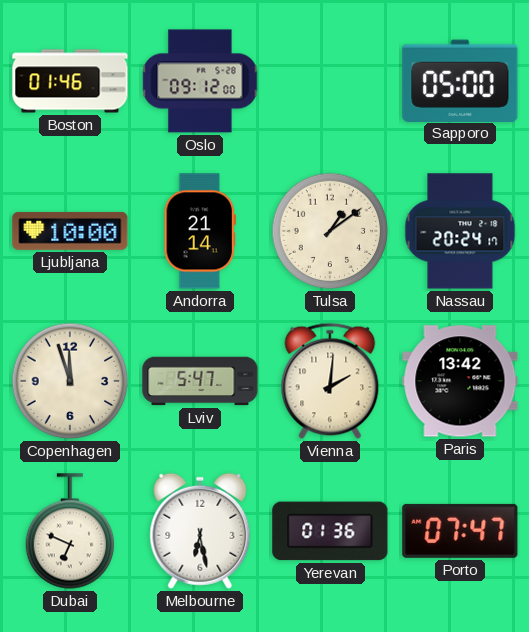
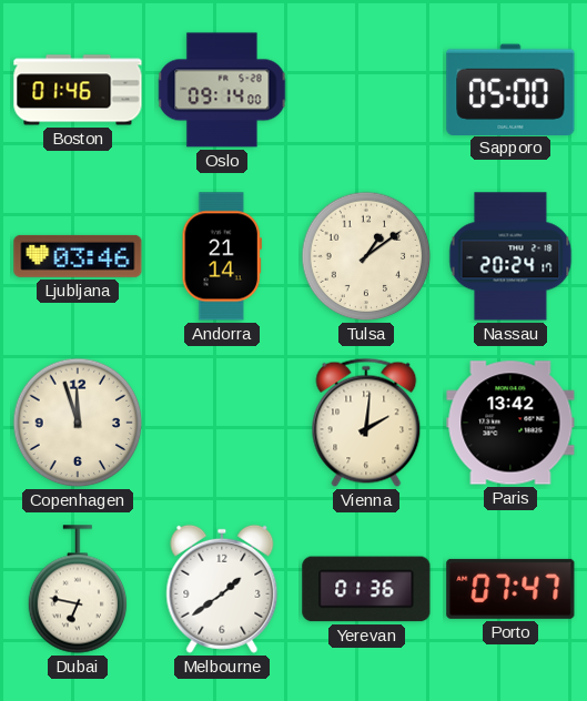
Oslo: 09:12 -> 09:14 (222, 90)
Ljubljana: 10:00 -> 03:46 (78, 256)
Lviv: 5:47 -> none (200, 381)
Dubai: 6:49 -> 6:47 (78, 589)
Melbourne: 6:28 -> 1:39 (222, 589)
